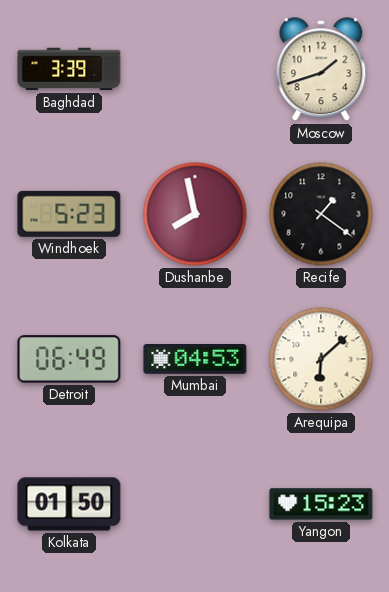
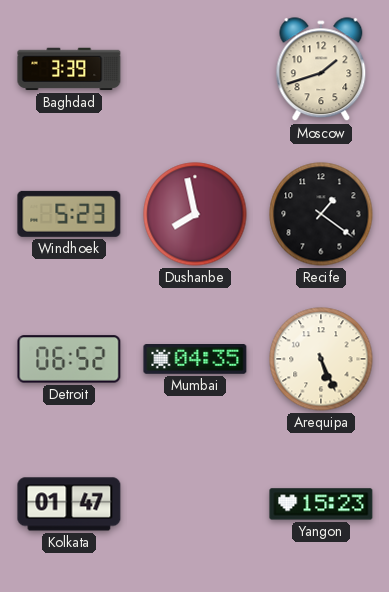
Detroit: 06:49 -> 06:52 (69, 359)
Mumbai: 04:53 -> 04:35 (195, 360)
Arequipa: 6:08 -> 5:26 (321, 359)
Kolkata: 01:50 -> 01:47 (69, 504)
